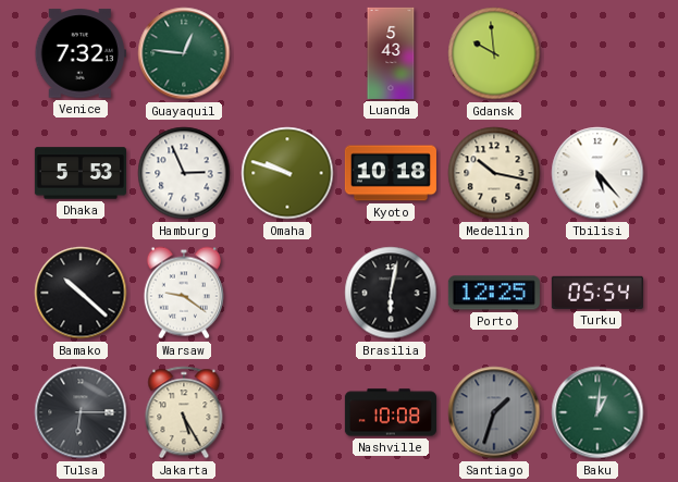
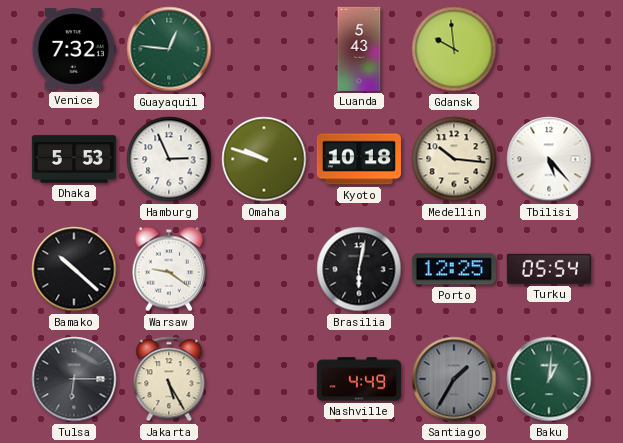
Medellin: 10:17 -> 10:16 (454, 159)
Nashville: 10:08 -> 4:49 (359, 379)
Santiago: 1:33 -> 1:35 (454, 379)
